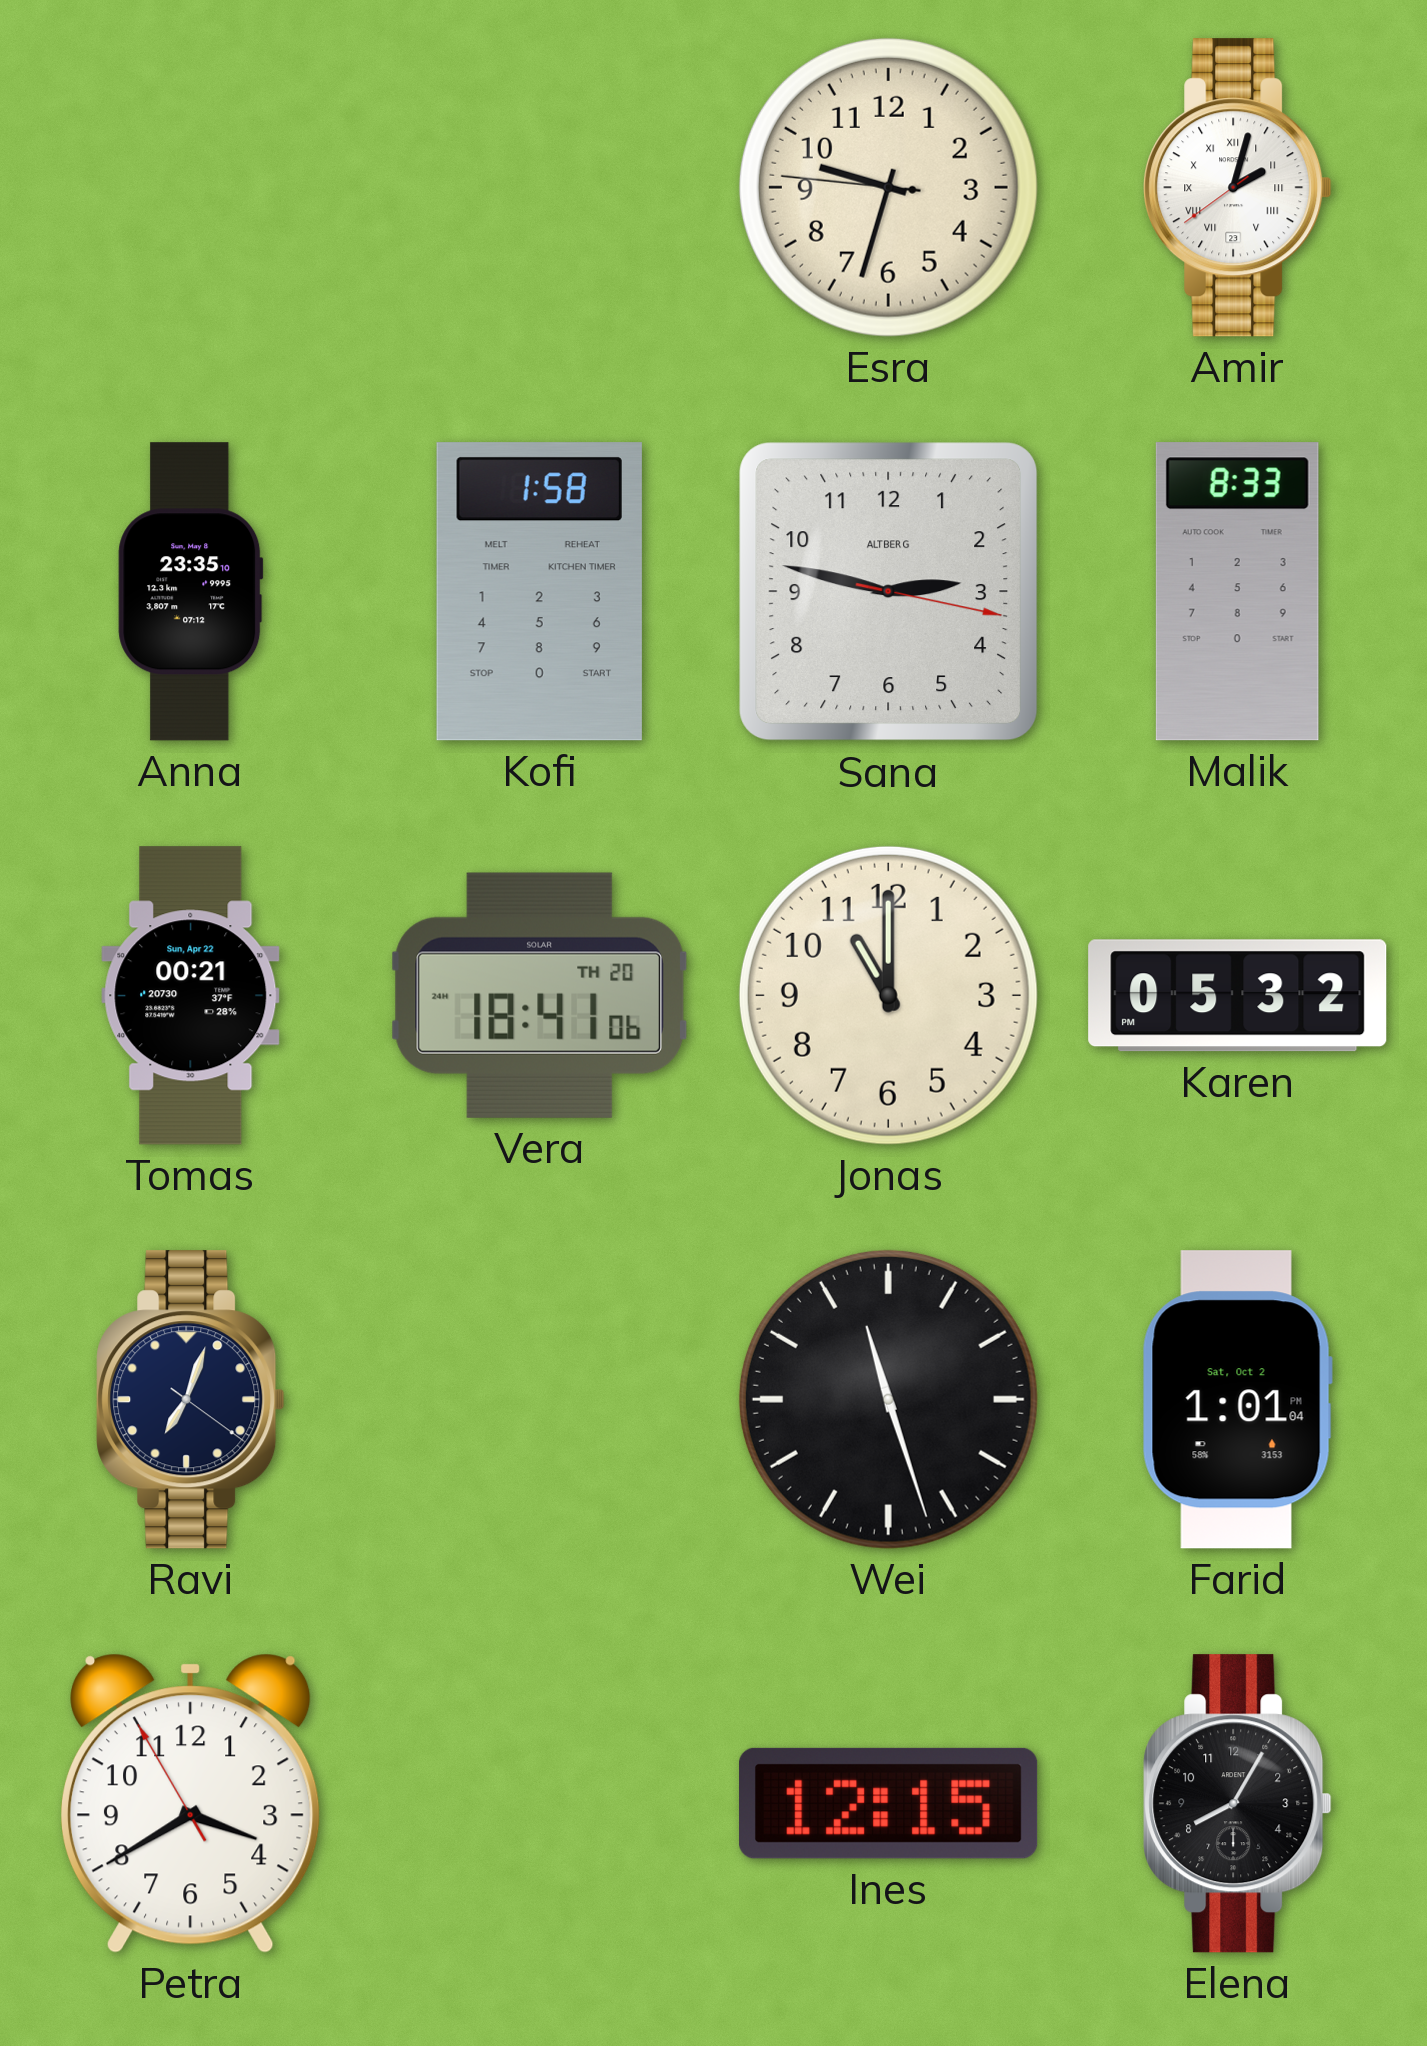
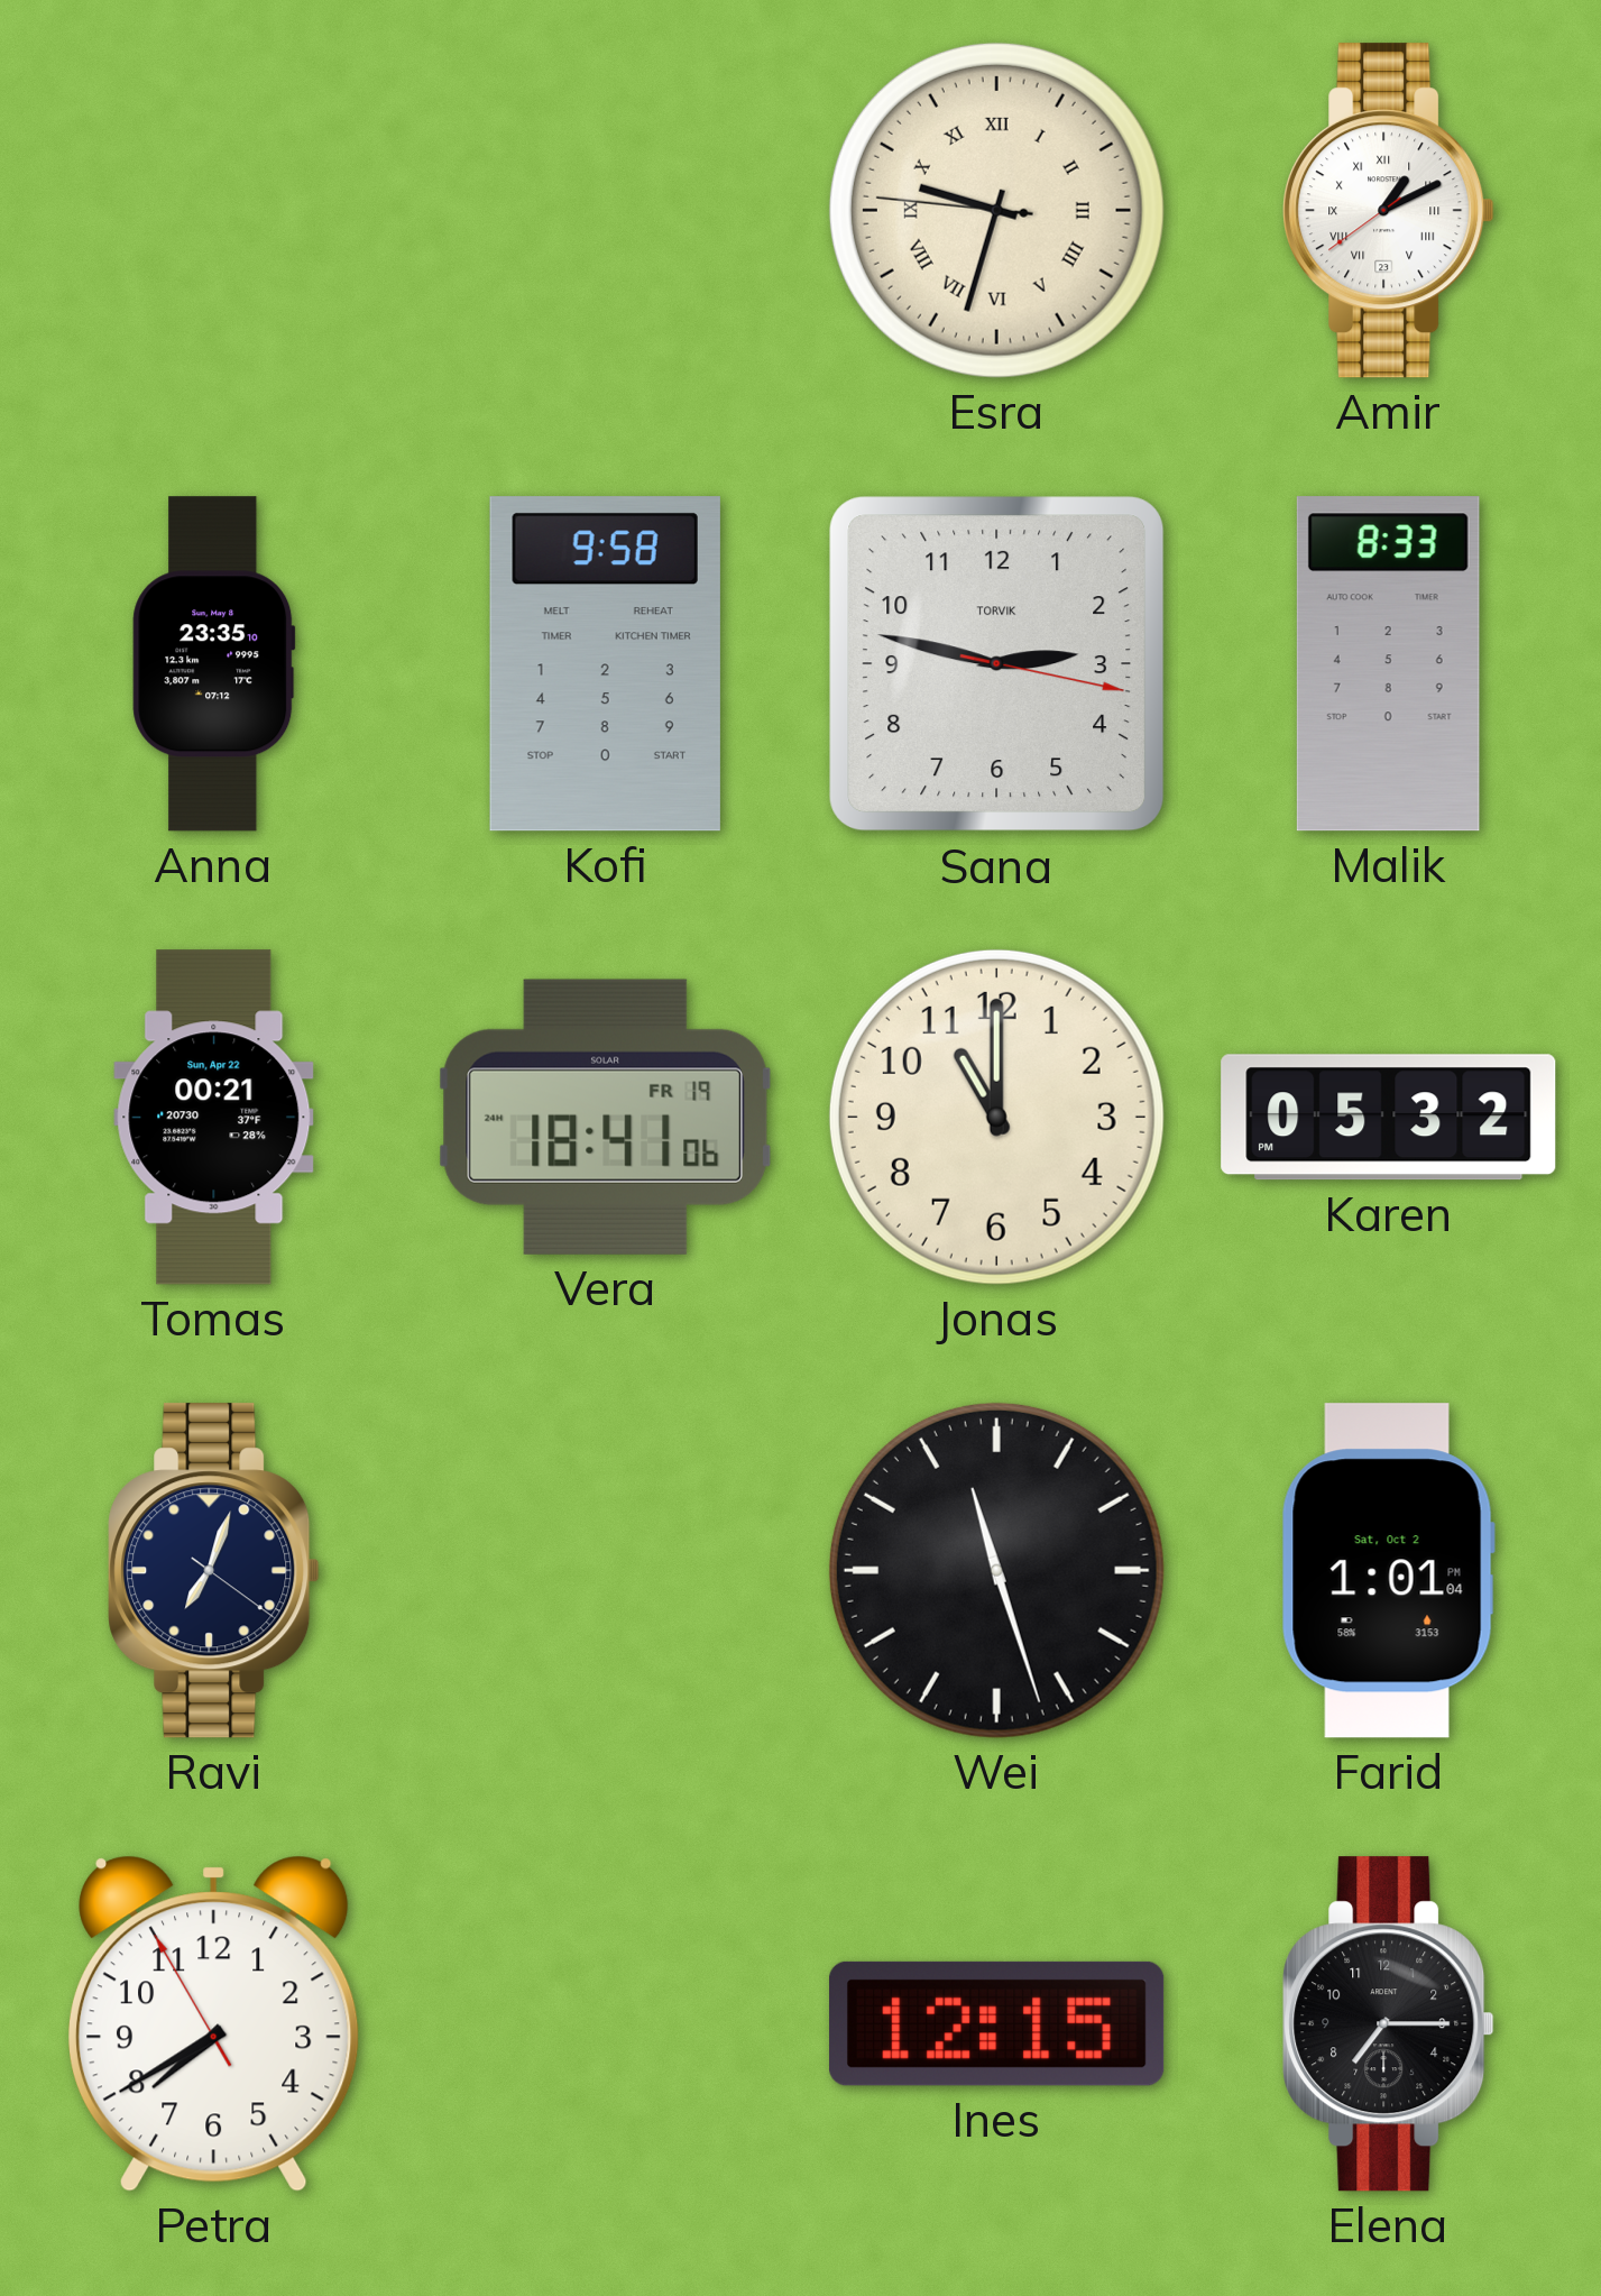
Esra numerals: Arabic -> Roman (996, 210)
Amir: 2:02 -> 1:10 (1389, 211)
Kofi: 1:58 -> 9:58 (605, 664)
Sana brand: ALTBERG -> TORVIK (997, 664)
Vera date: TH 20 -> FR 19 (605, 1117)
Petra: 3:39 -> 7:39 (214, 2023)
Elena: 8:05 -> 7:15 (1389, 2024)
